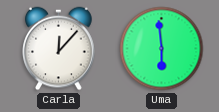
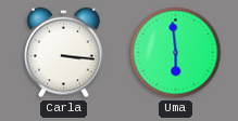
Carla: 12:07 -> 3:16 (64, 53)
